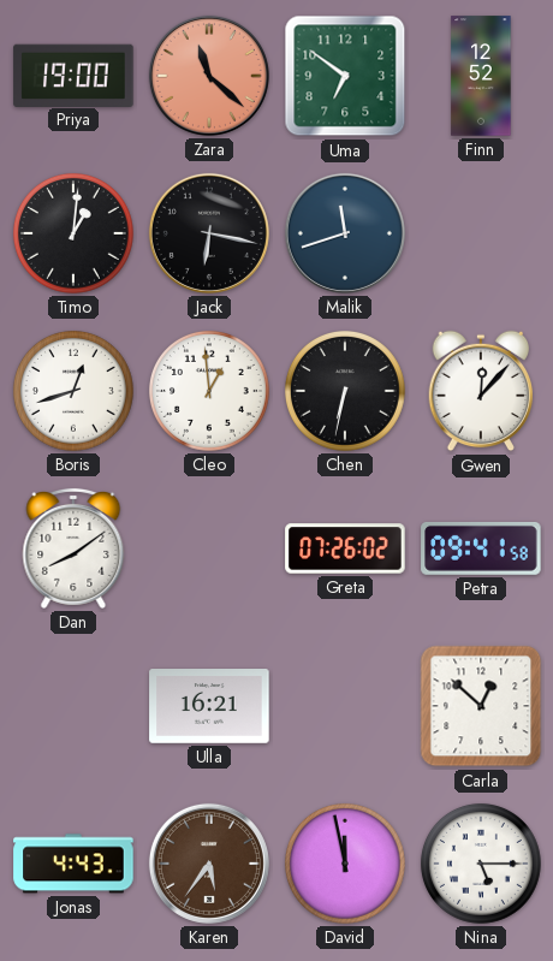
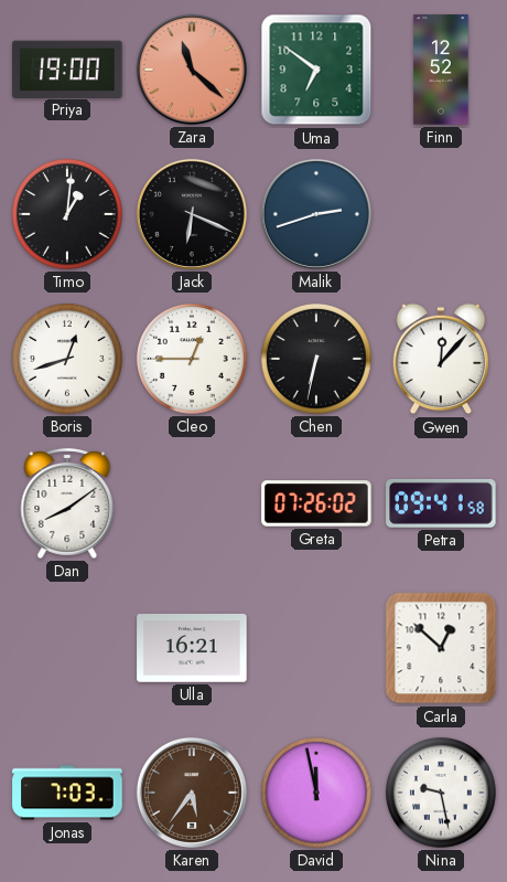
Jack: 6:17 -> 6:19 (192, 214)
Malik: 11:42 -> 2:42 (316, 214)
Cleo: 12:59 -> 12:45 (192, 359)
Jonas: 4:43 -> 7:03 (67, 793)
Nina: 5:15 -> 9:28 (441, 793)
